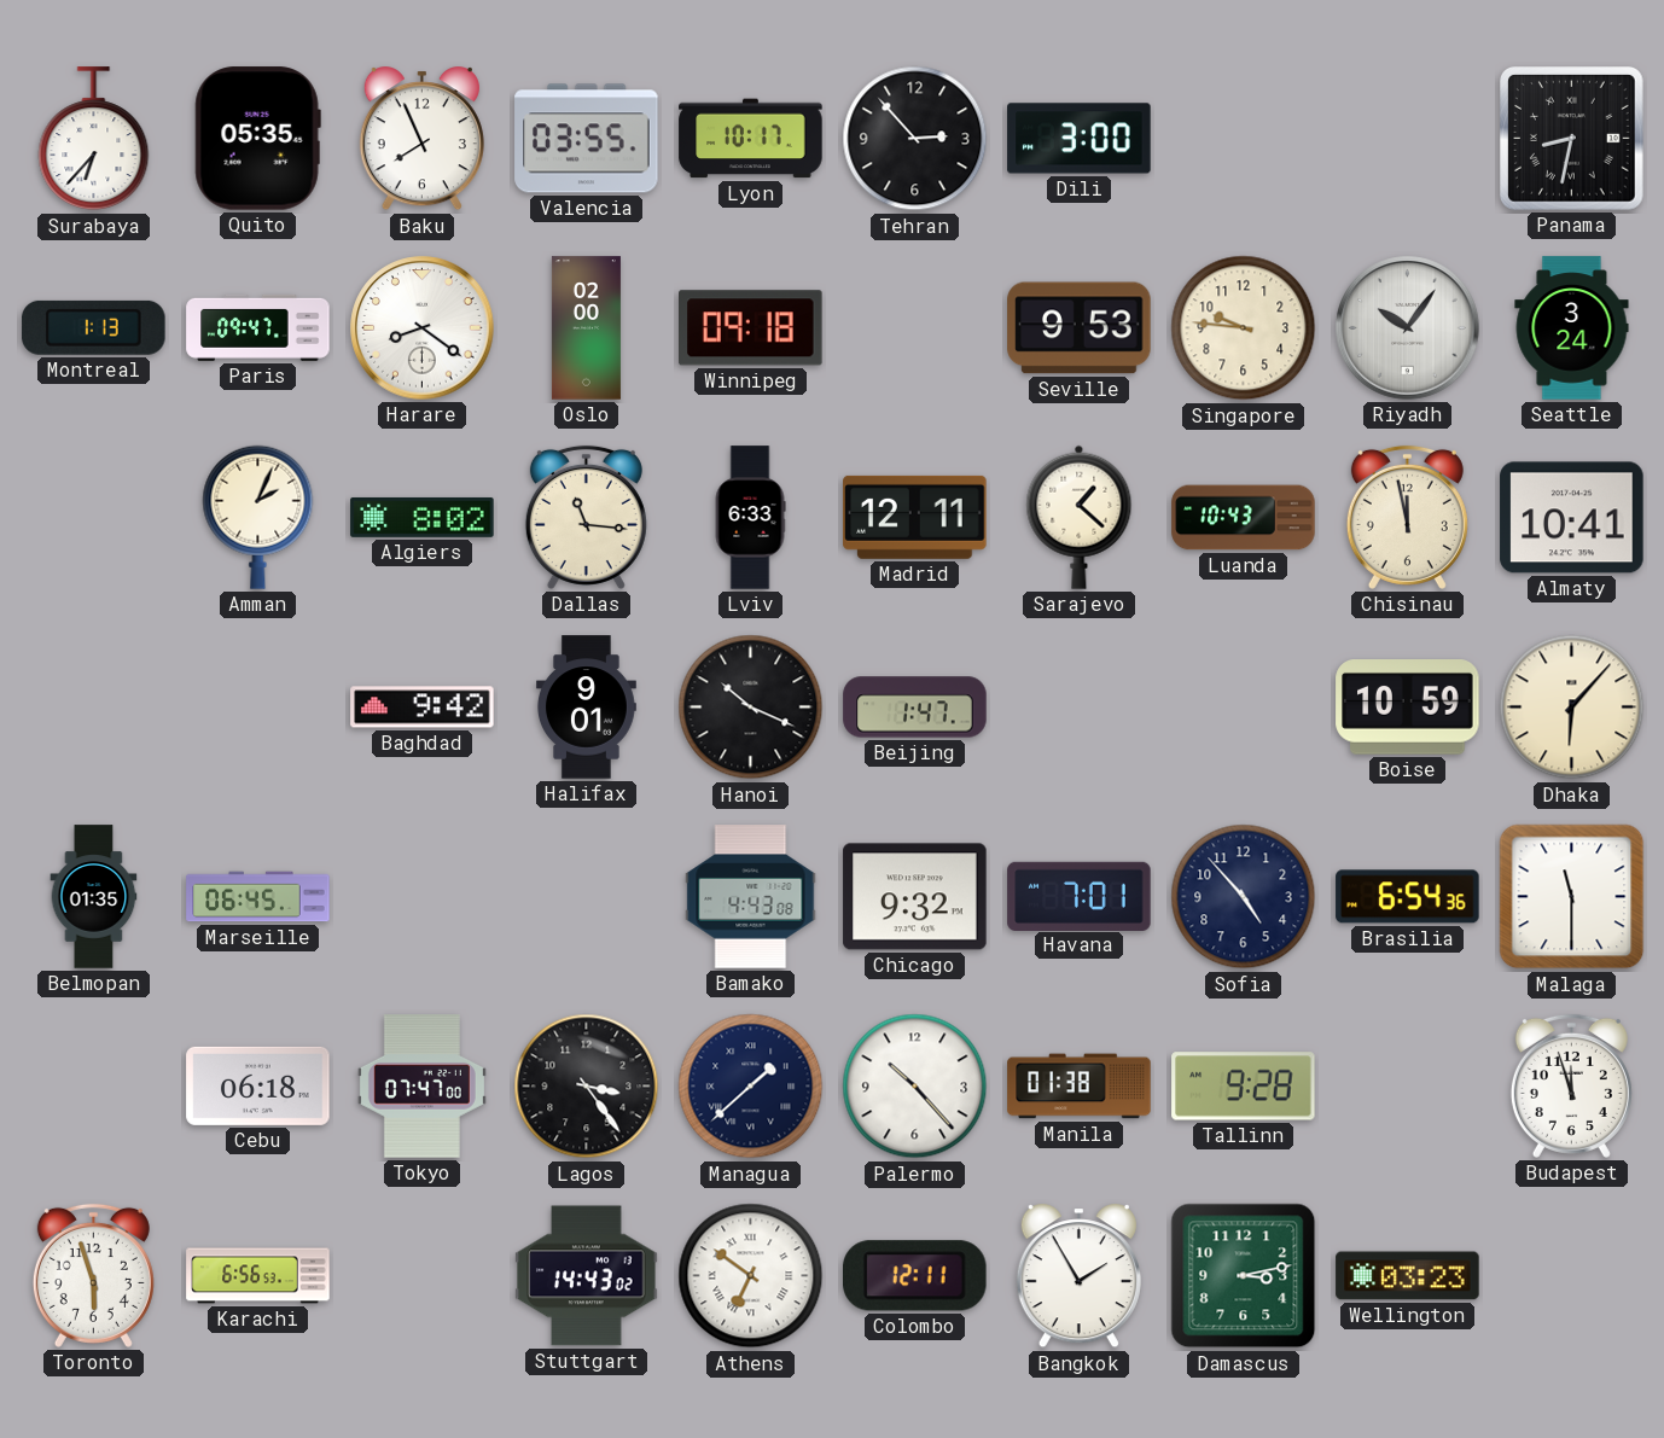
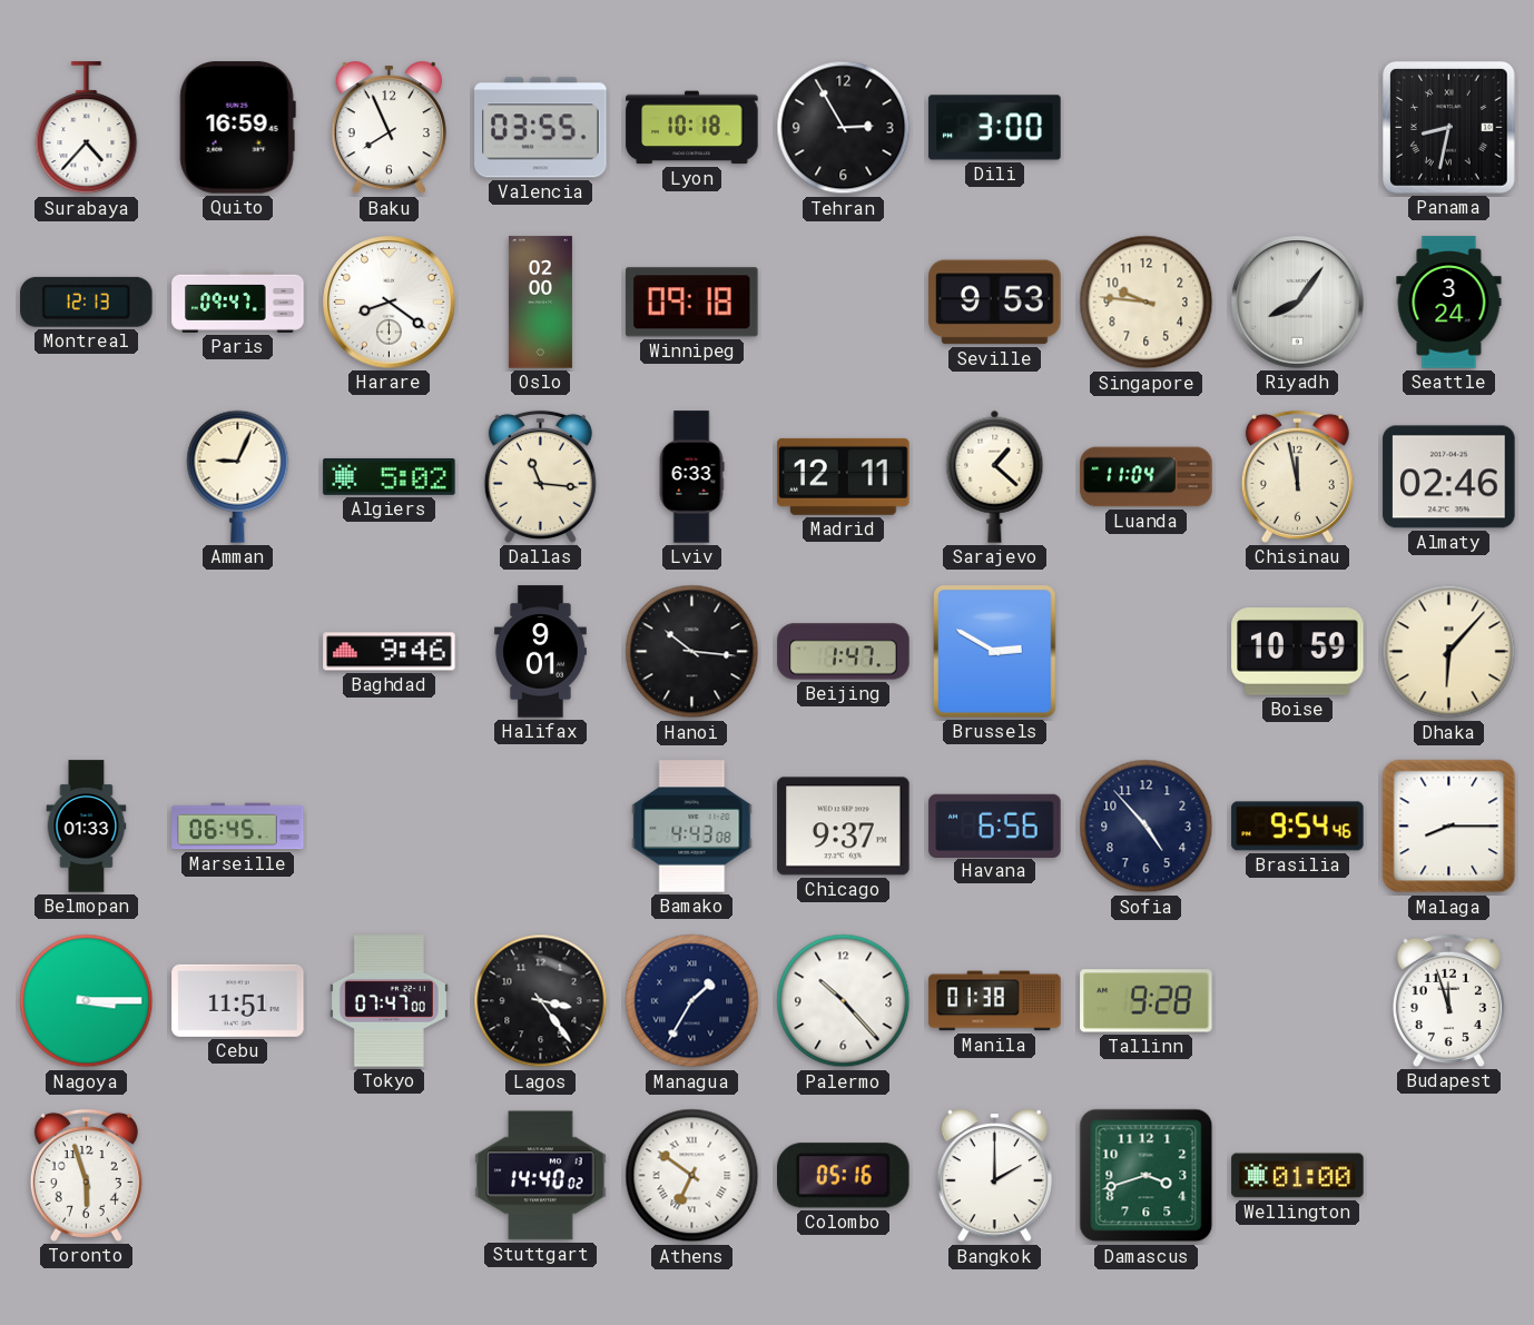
Surabaya: 6:37 -> 4:37 (87, 128)
Quito: 05:35 -> 16:59 (237, 128)
Lyon: 10:17 -> 10:18 (692, 128)
Tehran: 2:53 -> 2:55 (844, 128)
Montreal: 1:13 -> 12:13 (87, 301)
Riyadh: 10:06 -> 8:06 (1298, 303)
Amman: 2:04 -> 9:04 (238, 476)
Algiers: 8:02 -> 5:02 (390, 476)
Luanda: 10:43 -> 11:04 (1147, 477)
Almaty: 10:41 -> 02:46 (1449, 477)
Baghdad: 9:42 -> 9:46 (390, 652)
Hanoi: 10:19 -> 10:16 (692, 652)
Brussels: none -> 2:50 (995, 652)
Belmopan: 01:35 -> 01:33 (87, 827)
Chicago: 9:32 -> 9:37 (844, 827)
Havana: 7:01 -> 6:56 (995, 825)
Brasilia: 6:54 -> 9:54 (1298, 827)
Malaga: 11:30 -> 8:15 (1449, 827)
Nagoya: none -> 3:15 (87, 1001)
Cebu: 06:18 -> 11:51 (238, 1000)
Managua: 1:38 -> 1:35 (692, 1001)
Karachi: 6:56 -> none (258, 1276)
Stuttgart: 14:43 -> 14:40 (541, 1176)
Colombo: 12:11 -> 05:16 (844, 1176)
Bangkok: 1:55 -> 2:00 (994, 1176)
Damascus: 3:13 -> 3:42 (1147, 1176)
Wellington: 03:23 -> 01:00 (1298, 1176)
